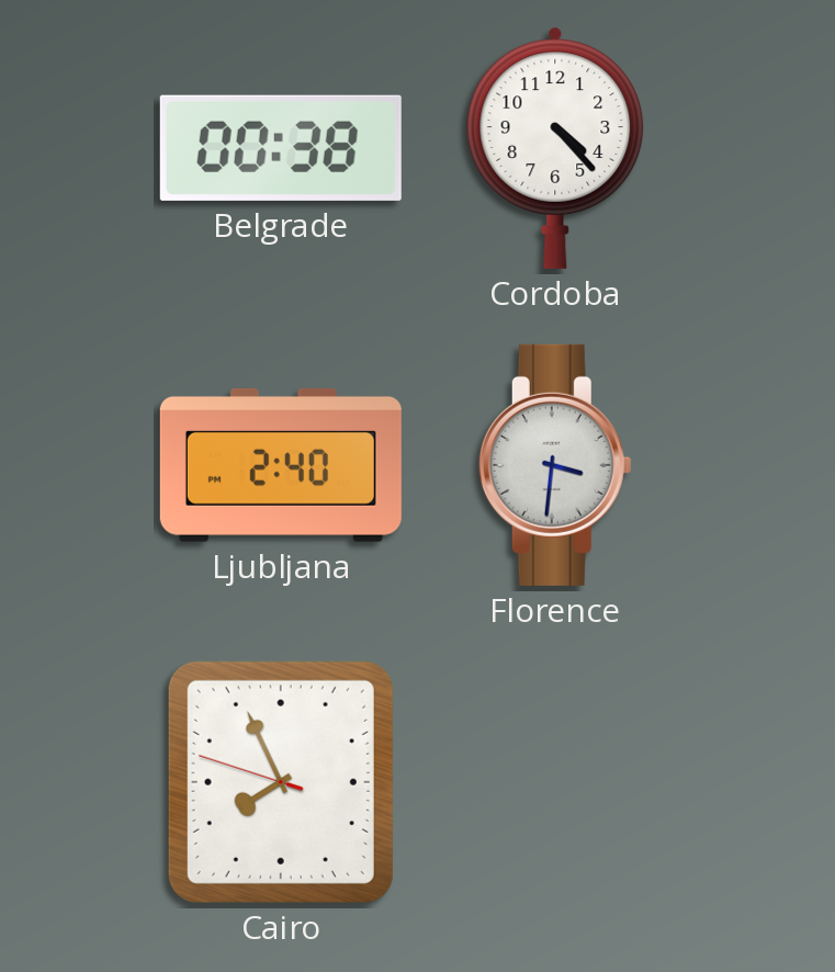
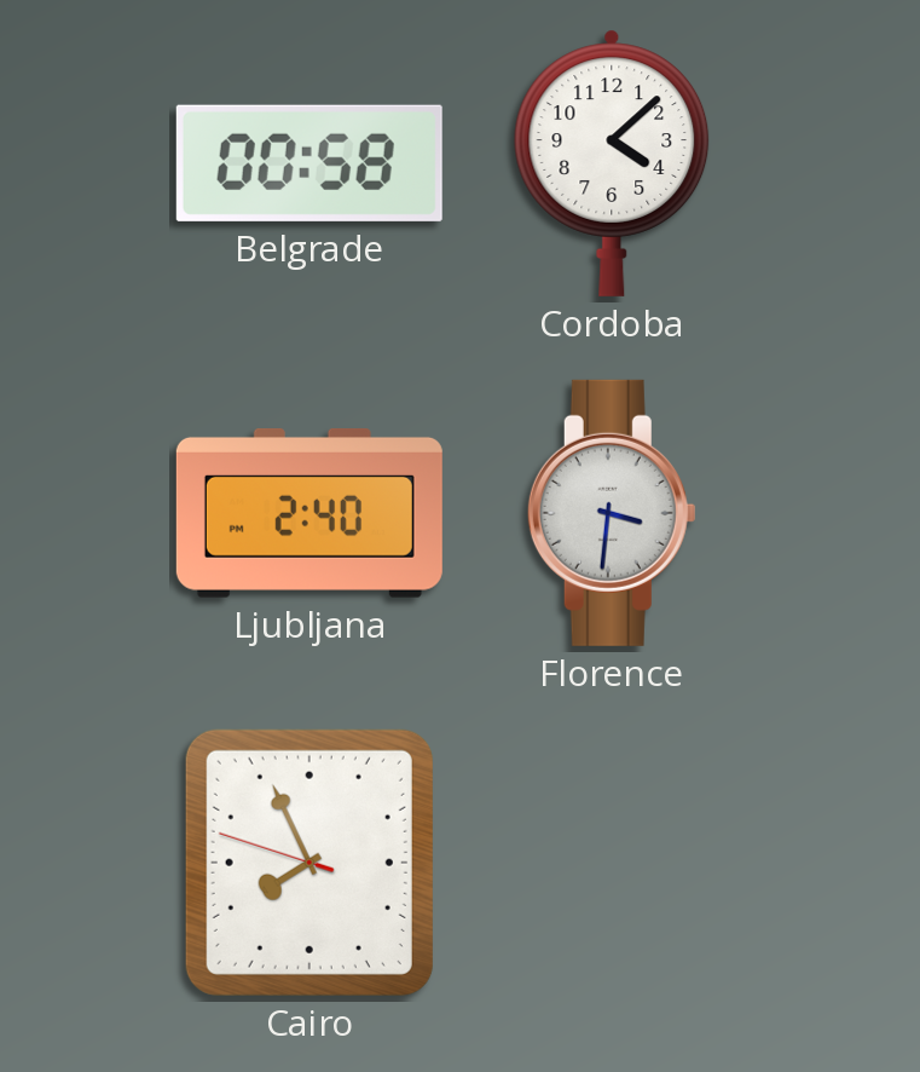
Belgrade: 00:38 -> 00:58 (309, 163)
Cordoba: 4:23 -> 4:08 (612, 163)
